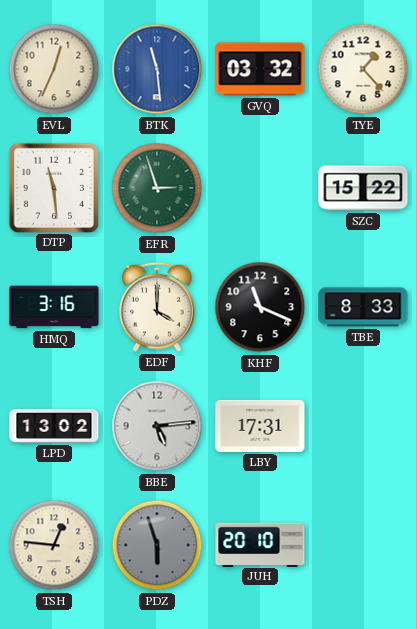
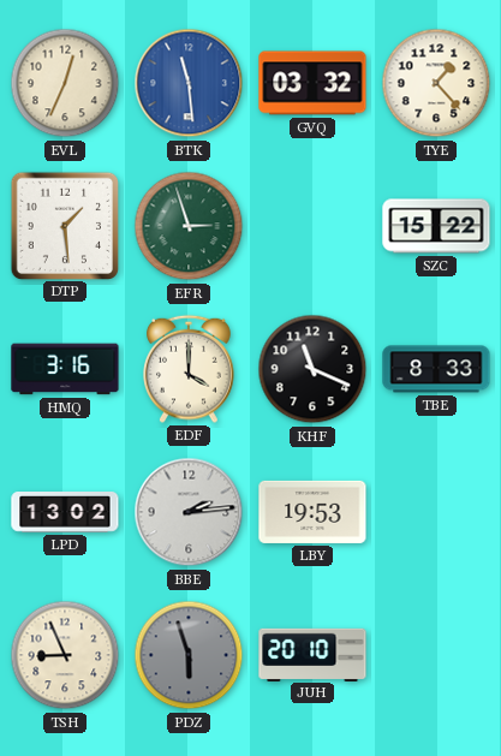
DTP: 11:29 -> 1:29 (64, 225)
BBE: 5:14 -> 2:14 (189, 512)
LBY: 17:31 -> 19:53 (312, 512)
TSH: 12:46 -> 8:56 (65, 655)
